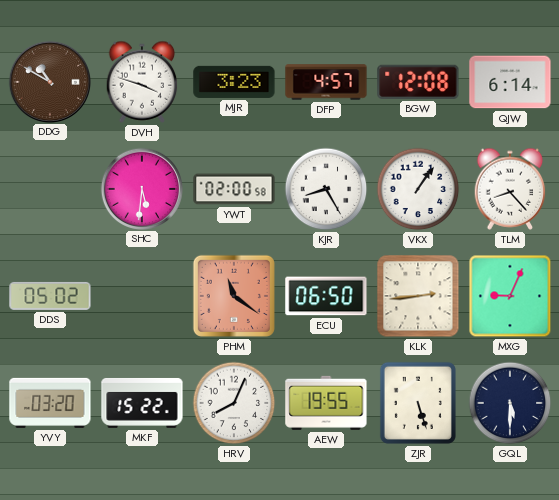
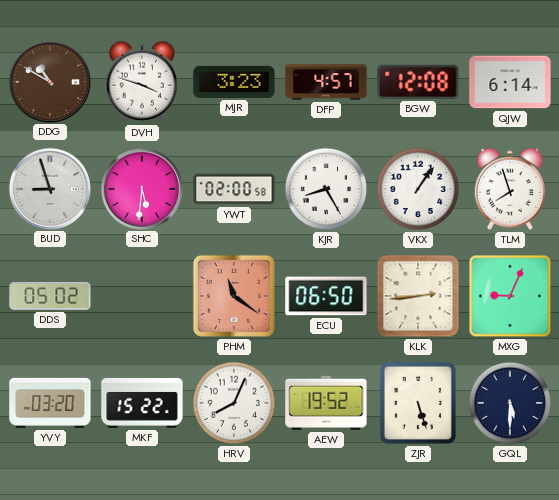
BUD: none -> 8:57 (49, 188)
TLM: 8:23 -> 7:57 (510, 189)
AEW: 19:55 -> 19:52 (326, 403)
